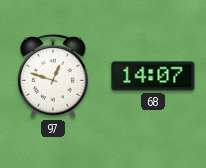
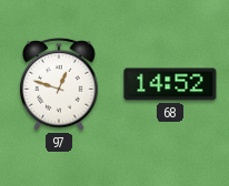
68: 14:07 -> 14:52 (170, 84)
